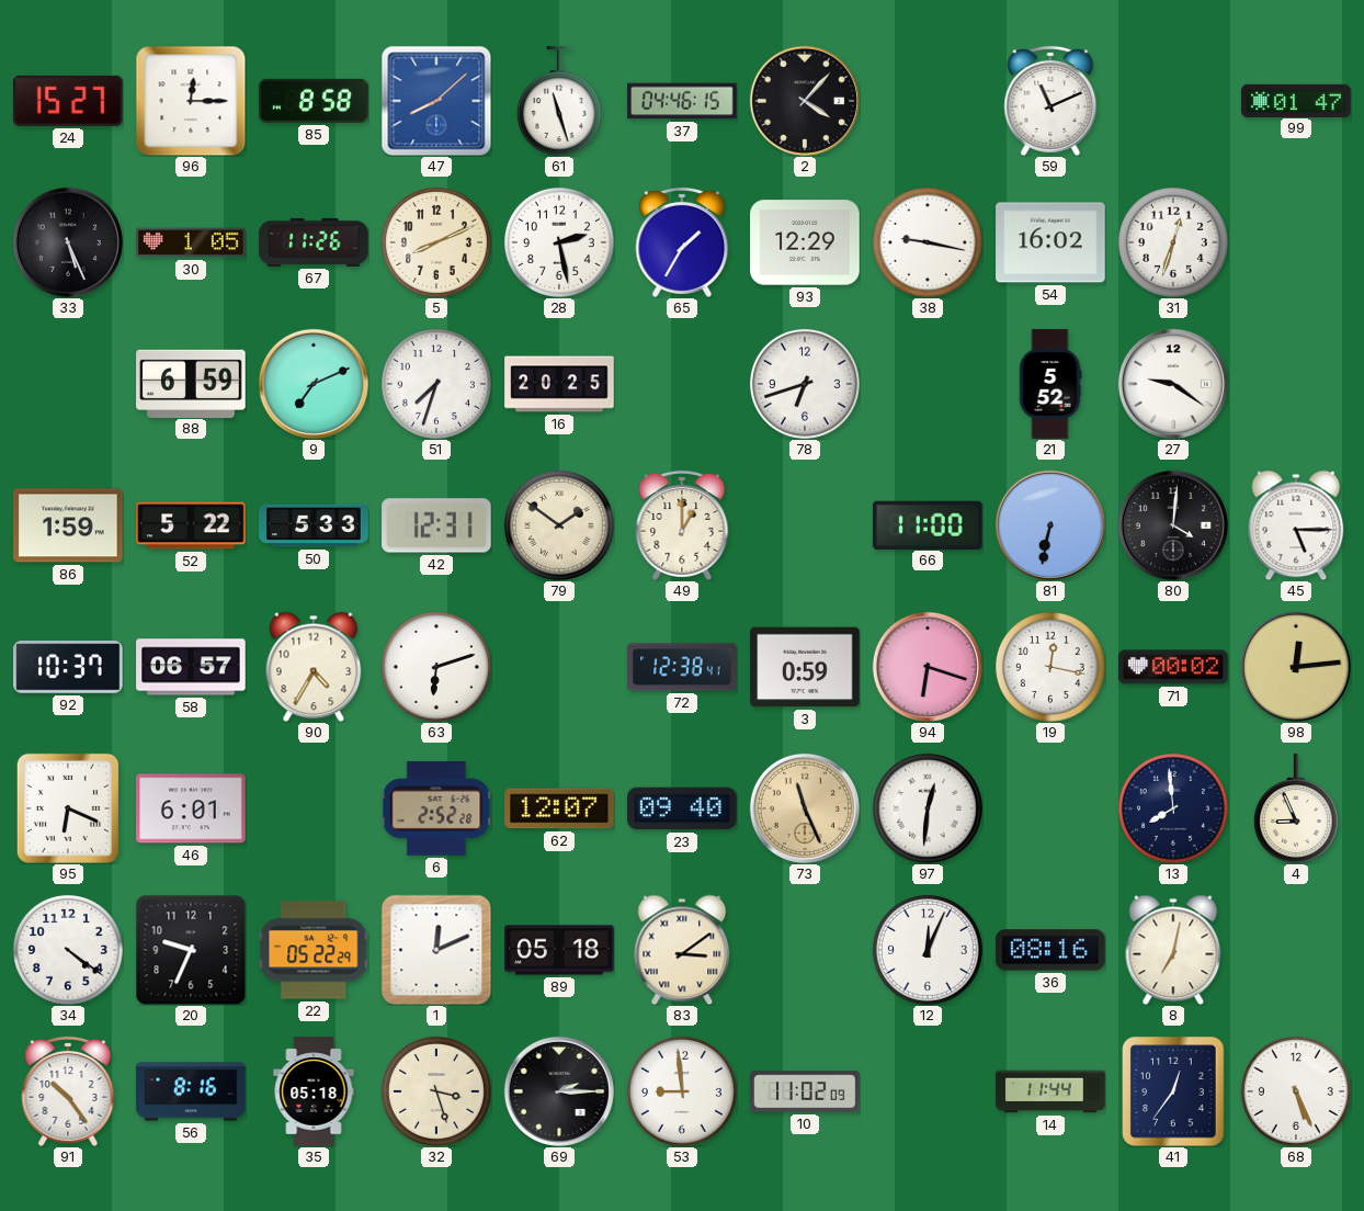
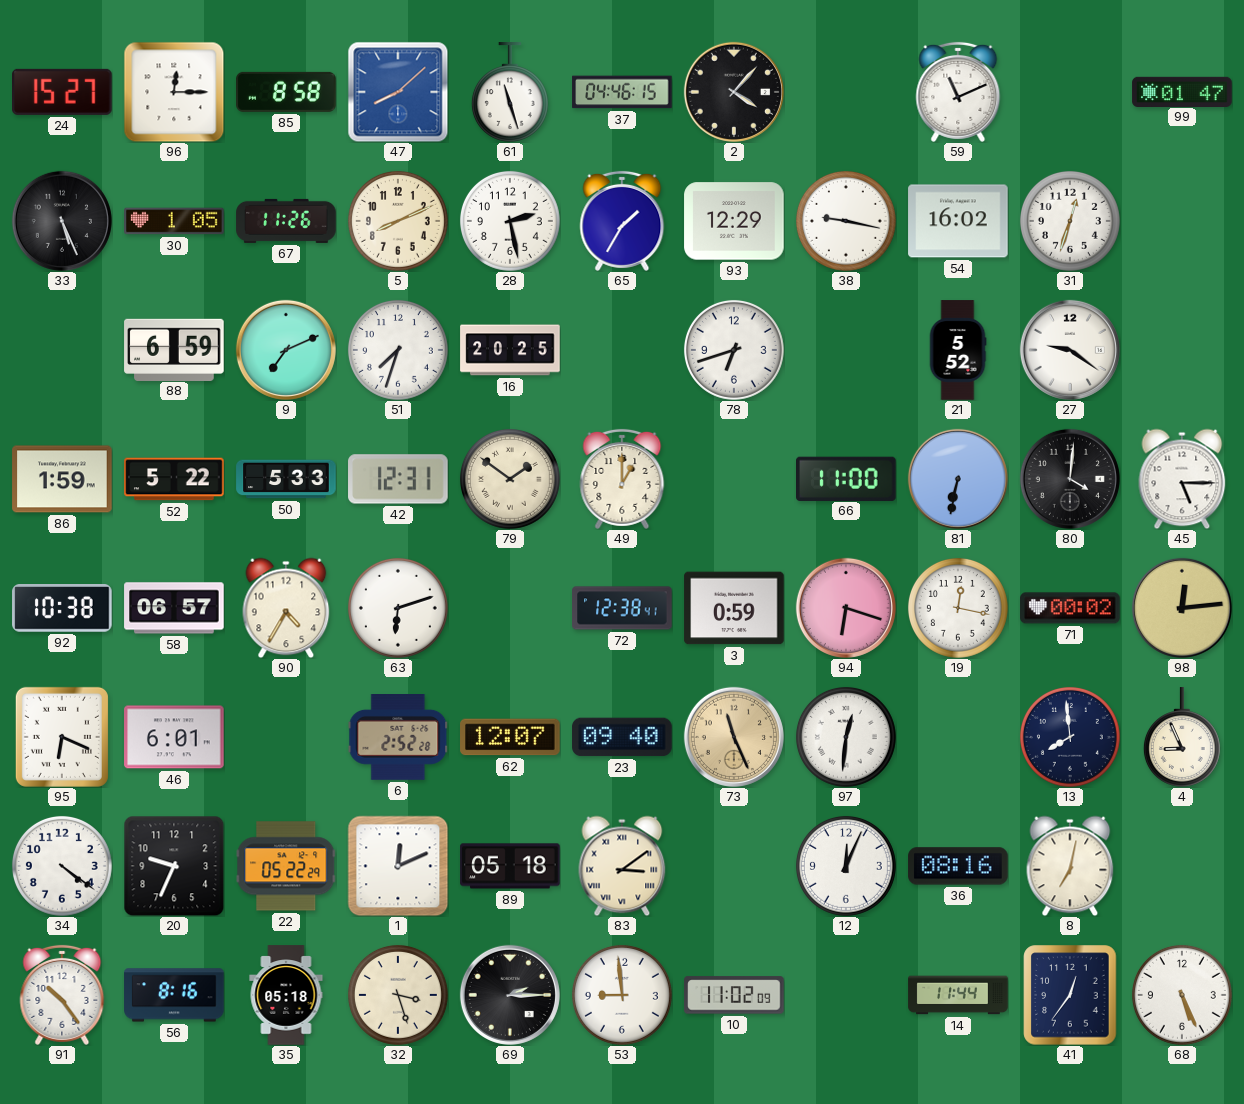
92: 10:37 -> 10:38 (62, 608)
